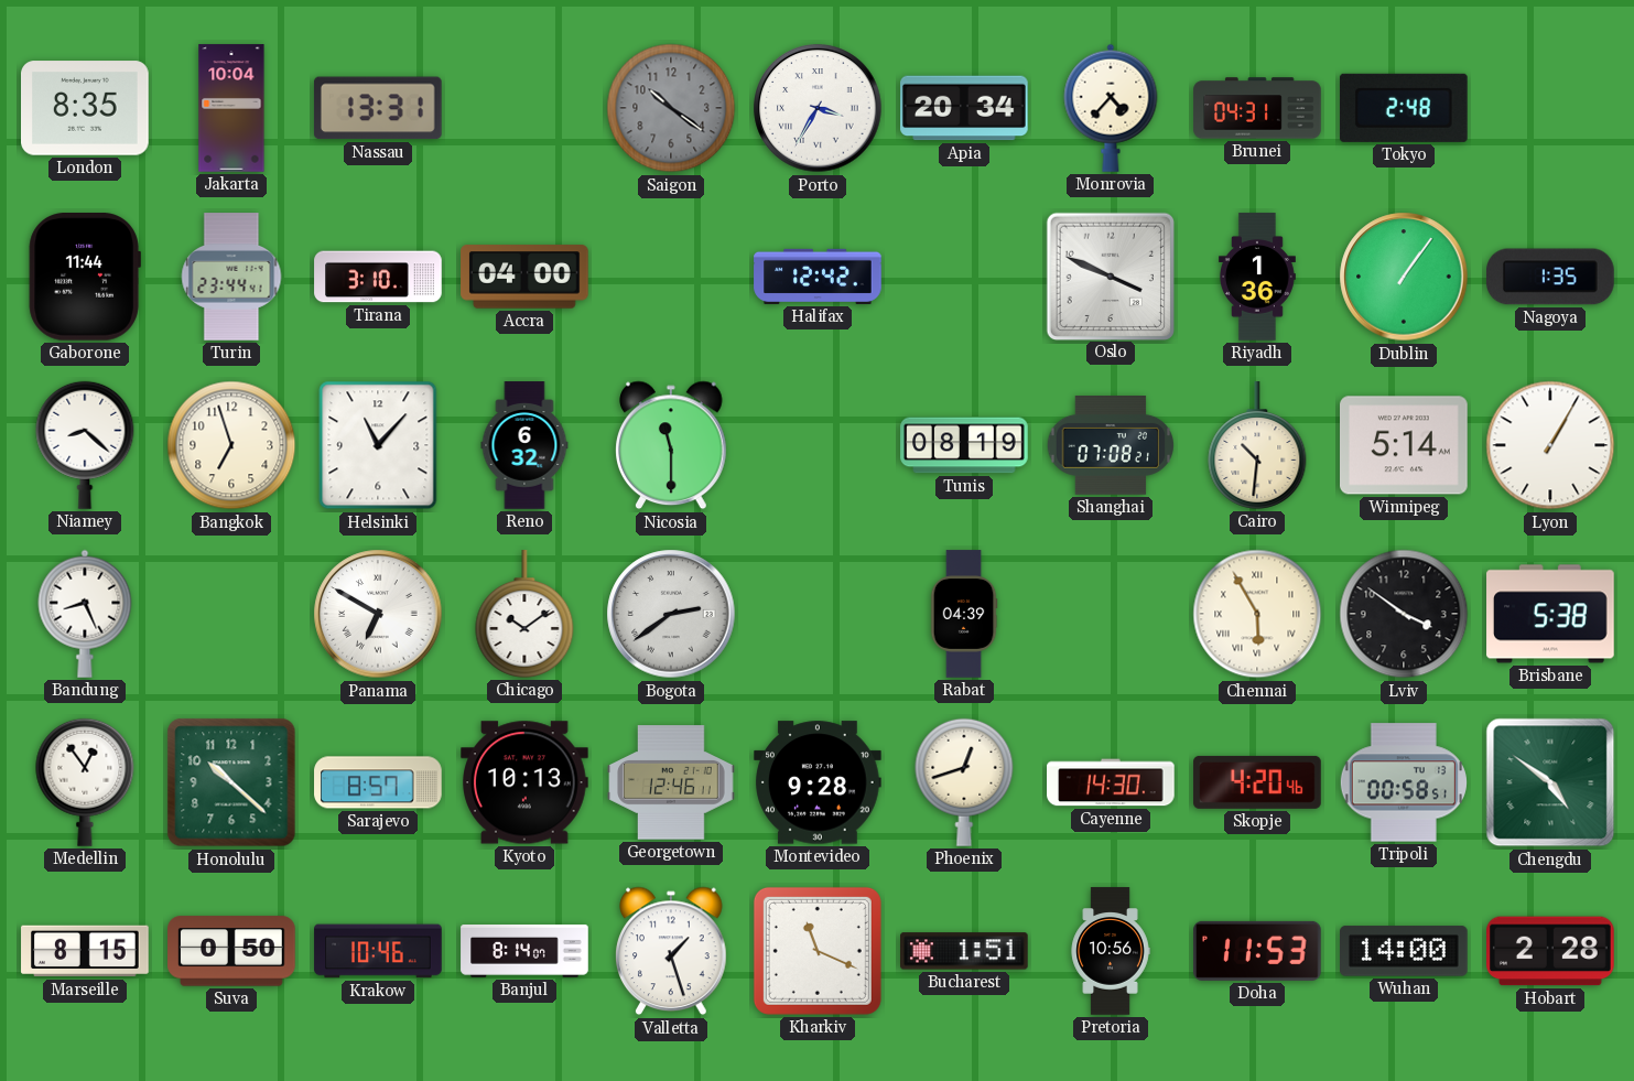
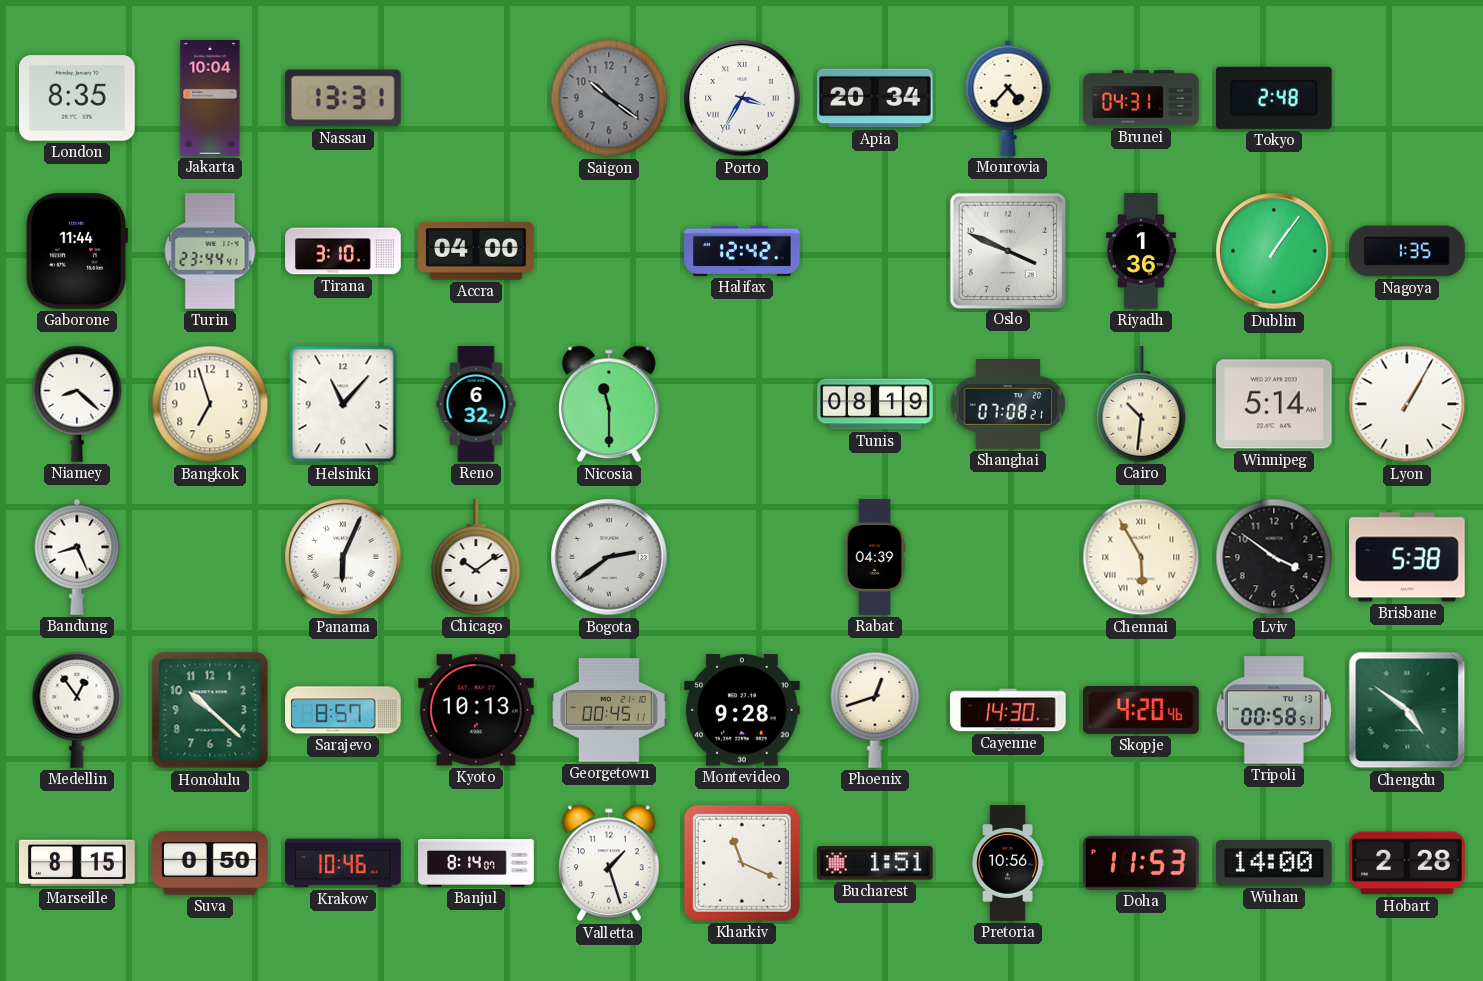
Panama: 6:50 -> 6:04 (343, 557)
Georgetown: 12:46 -> 00:45 (609, 710)
